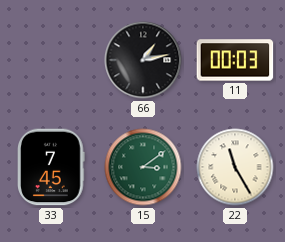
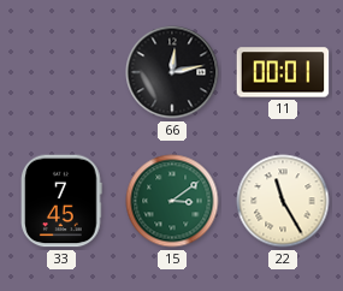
66: 1:13 -> 12:13 (172, 72)
11: 00:03 -> 00:01 (283, 72)
